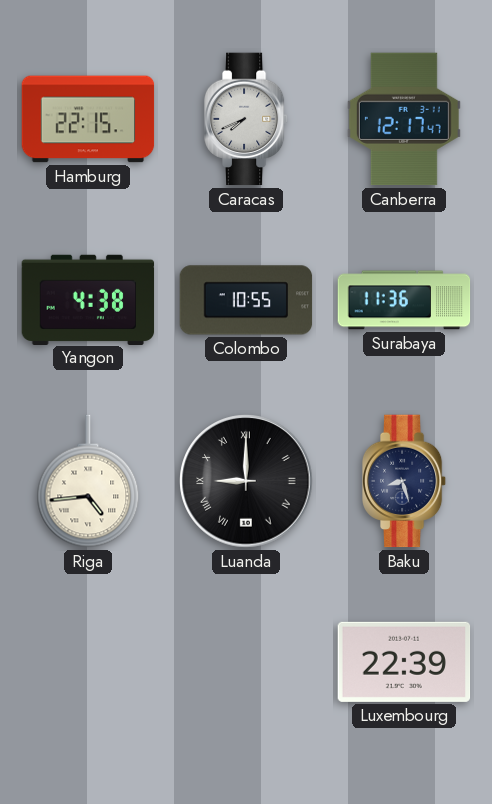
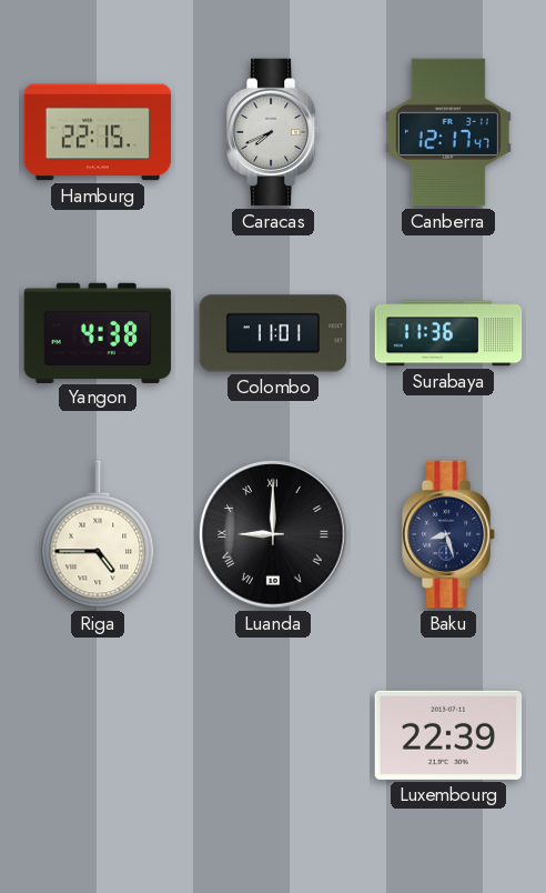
Colombo: 10:55 -> 11:01 (273, 333)
Riga: 4:44 -> 4:45 (98, 534)
